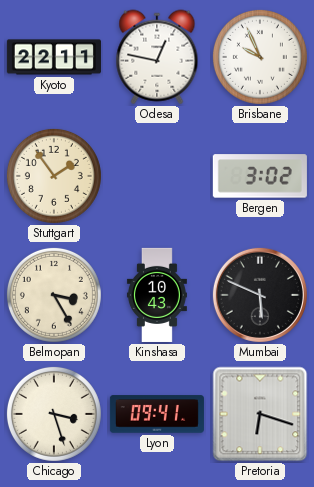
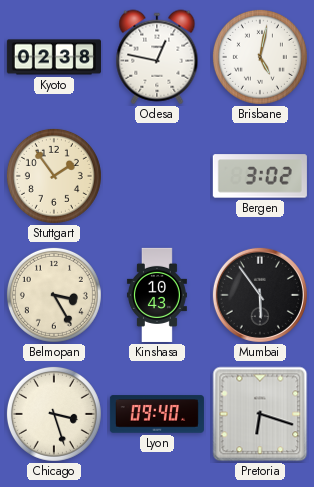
Kyoto: 22:11 -> 02:38 (54, 57)
Brisbane: 9:56 -> 5:02 (260, 57)
Mumbai: 5:49 -> 5:54 (260, 295)
Lyon: 09:41 -> 09:40 (157, 414)
